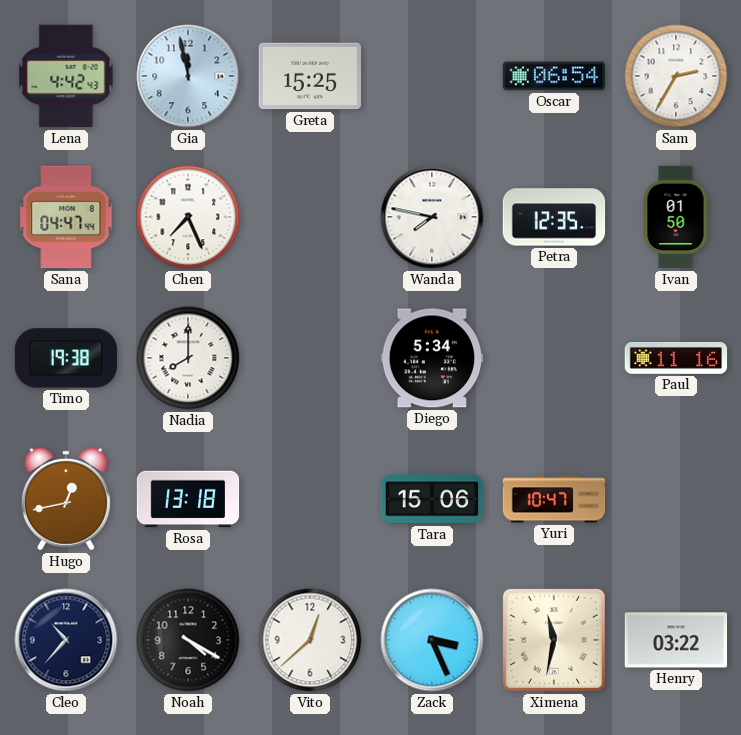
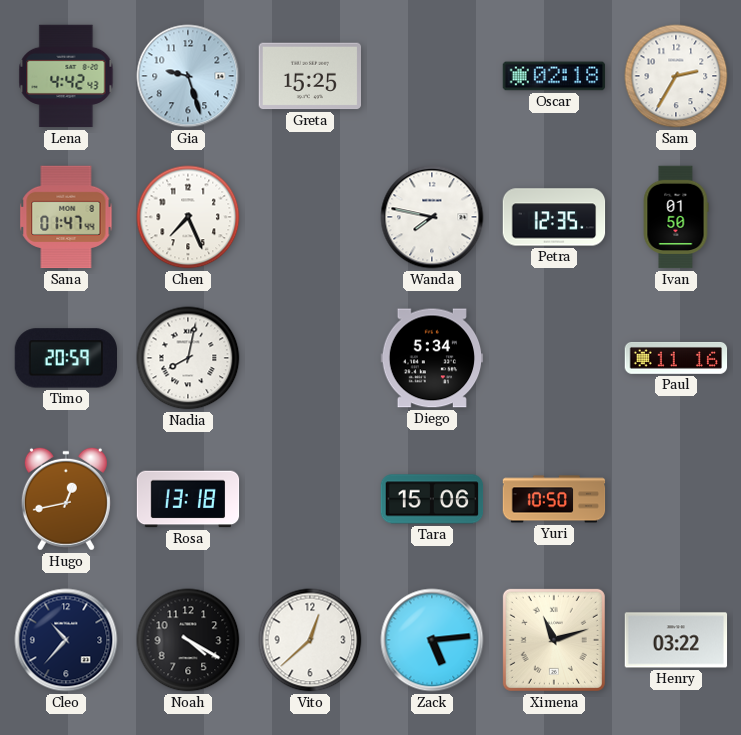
Gia: 11:58 -> 9:27 (188, 76)
Oscar: 06:54 -> 02:18 (554, 76)
Sana: 04:47 -> 01:47 (66, 217)
Timo: 19:38 -> 20:59 (66, 358)
Nadia: 8:00 -> 8:02 (188, 358)
Yuri: 10:47 -> 10:50 (554, 499)
Zack: 3:26 -> 5:14 (432, 640)
Ximena: 11:32 -> 11:12 (554, 640)
